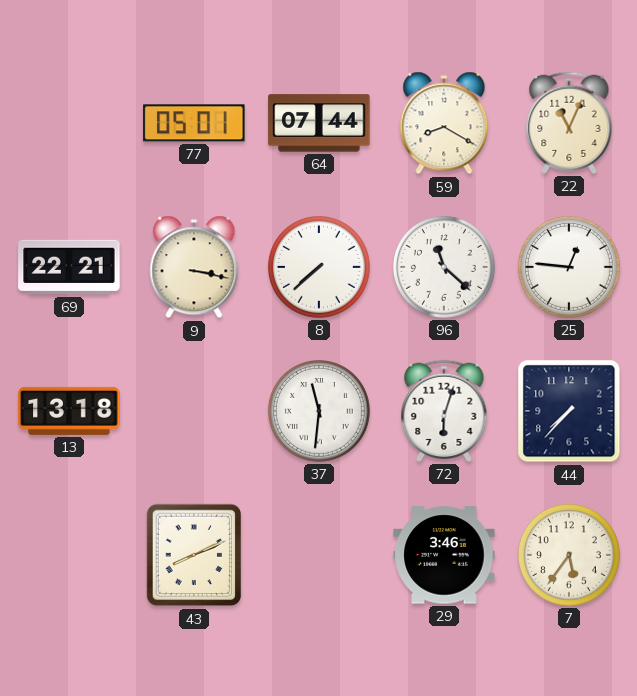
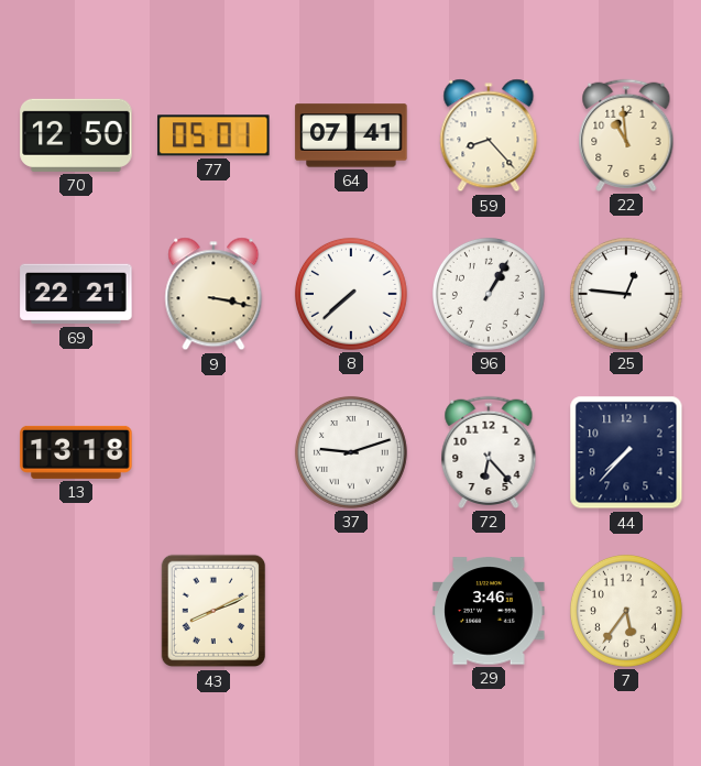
70: none -> 12:50 (76, 135)
64: 07:44 -> 07:41 (351, 135)
59: 8:20 -> 8:23 (489, 135)
22: 11:04 -> 10:59 (626, 135)
96: 11:22 -> 1:05 (489, 294)
37: 11:31 -> 9:12 (351, 452)
72: 6:03 -> 6:23 (489, 452)
